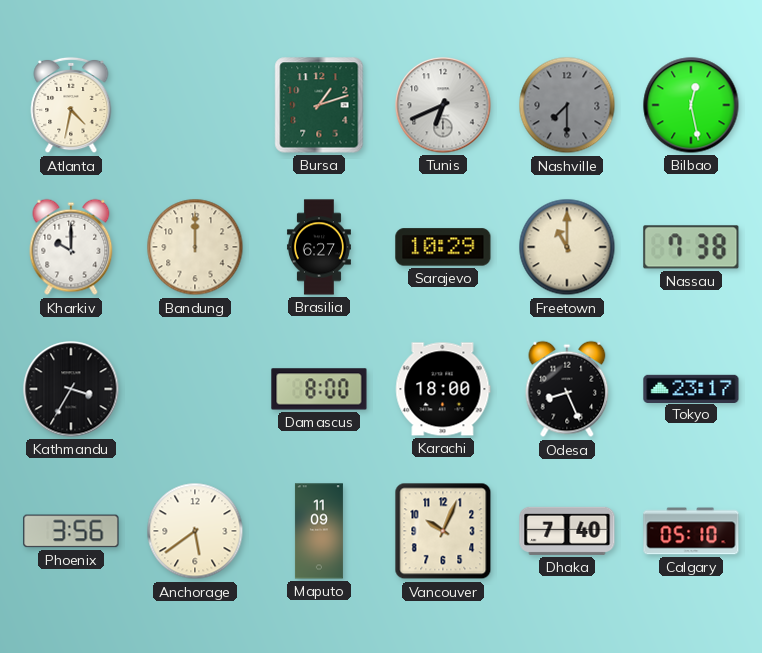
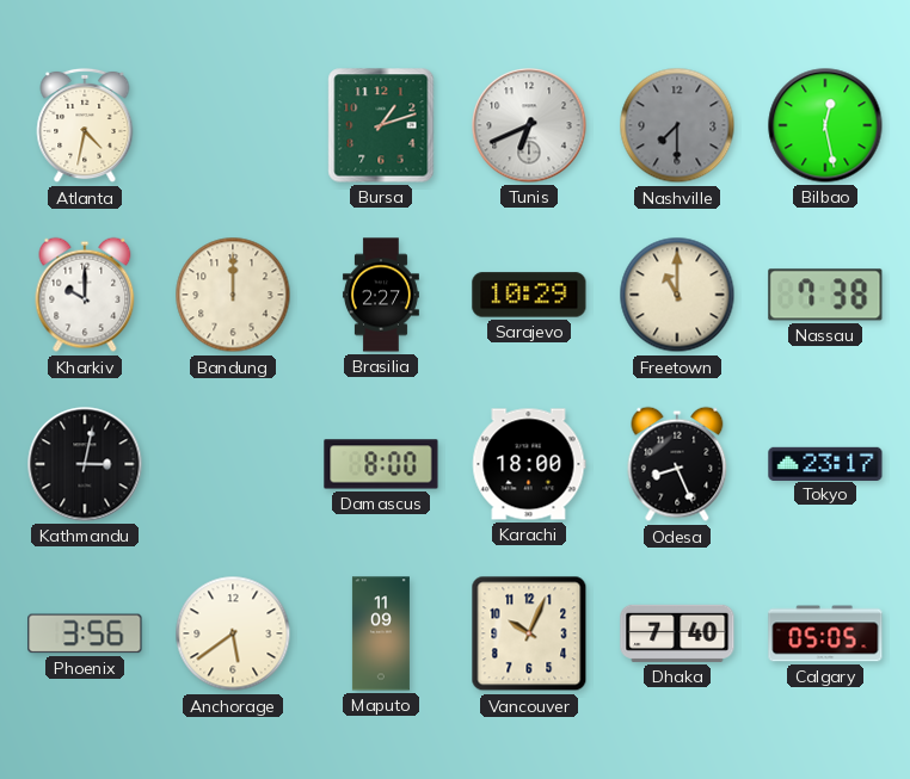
Brasilia: 6:27 -> 2:27 (381, 295)
Kathmandu: 3:35 -> 3:02 (85, 464)
Calgary: 05:10 -> 05:05 (825, 633)
